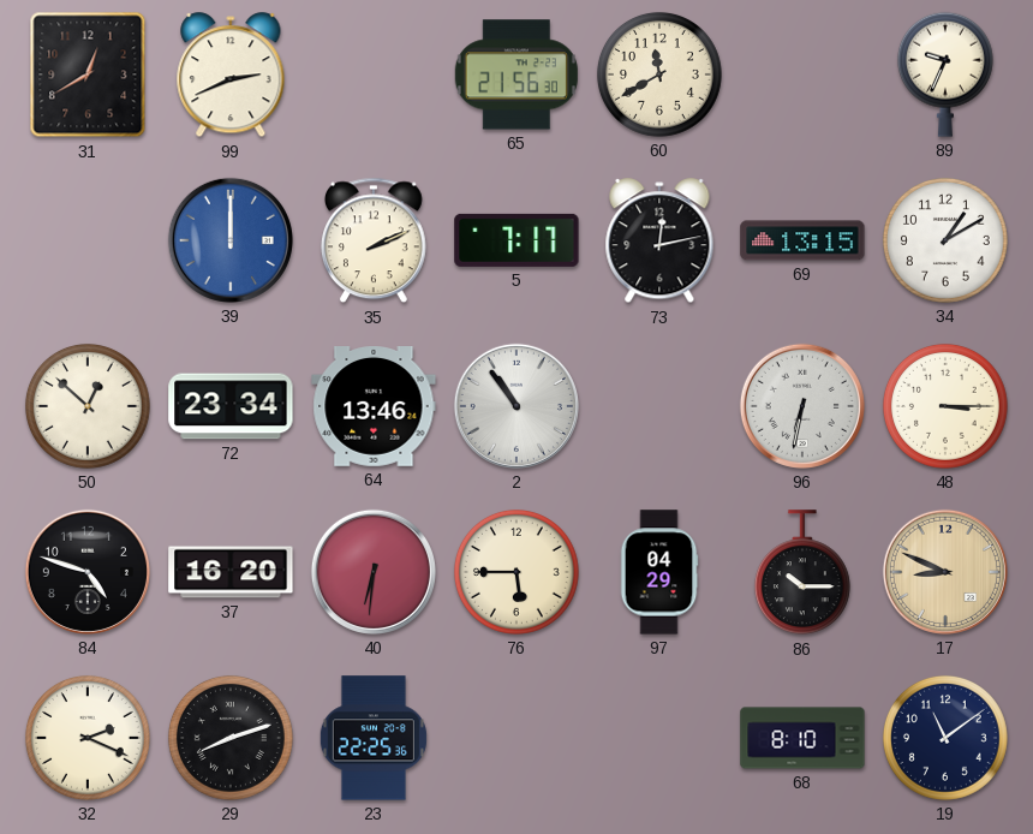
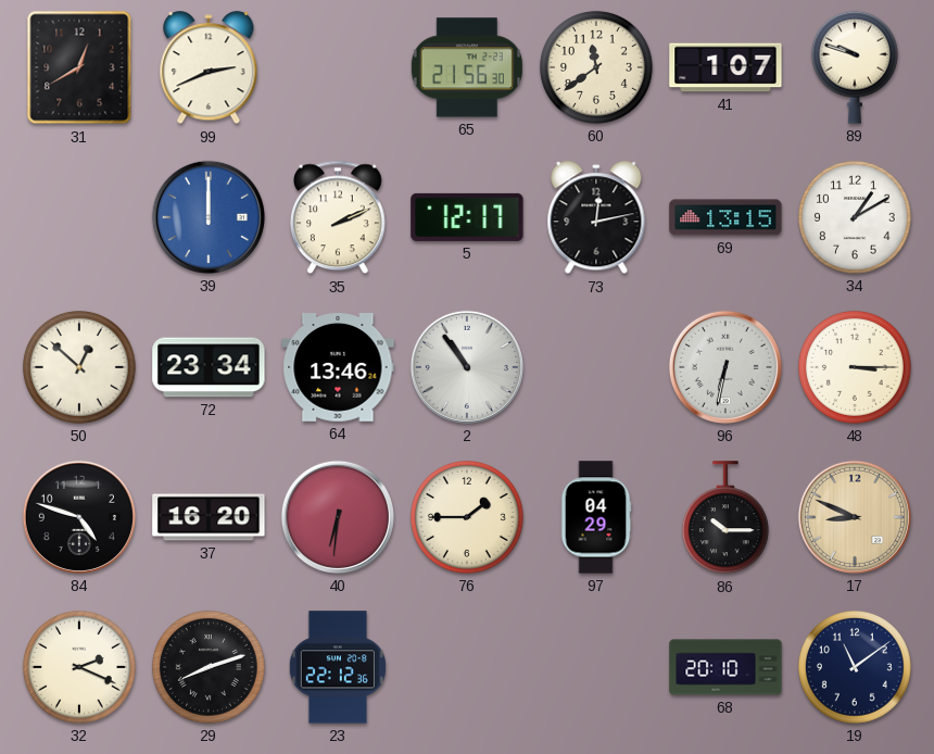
60: 11:40 -> 11:39 (596, 67)
41: none -> 1:07 (725, 67)
89: 9:34 -> 9:48 (855, 67)
5: 7:17 -> 12:17 (467, 217)
76: 5:45 -> 1:45 (467, 517)
23: 22:25 -> 22:12 (338, 667)
68: 8:10 -> 20:10 (725, 667)
